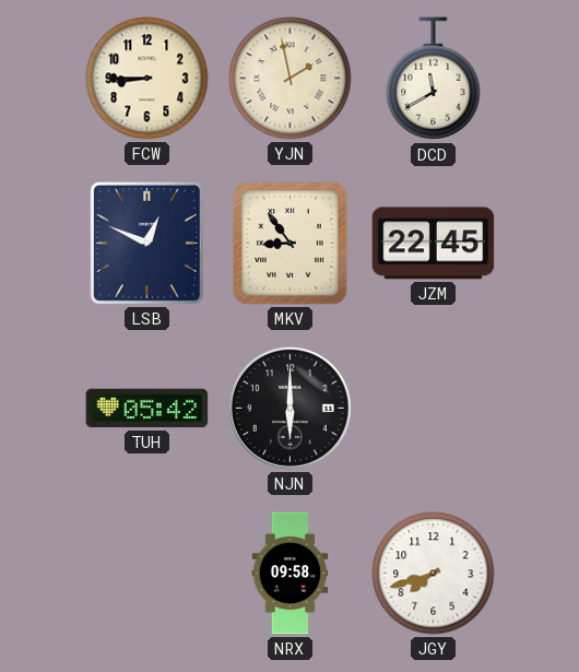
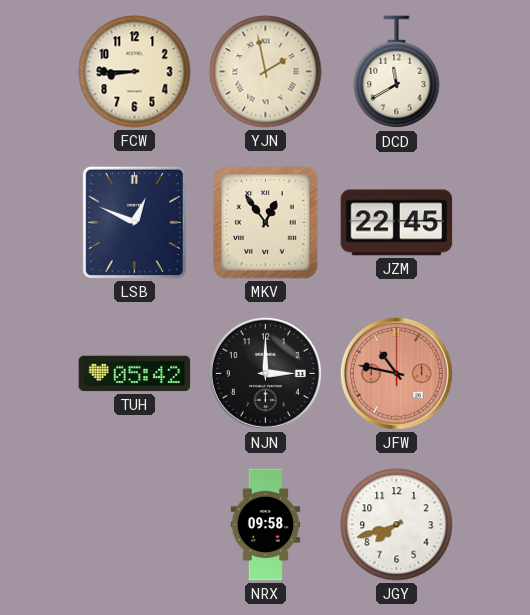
MKV: 8:54 -> 12:54 (266, 223)
NJN: 6:00 -> 3:00 (265, 373)
JFW: none -> 10:47 (396, 373)
